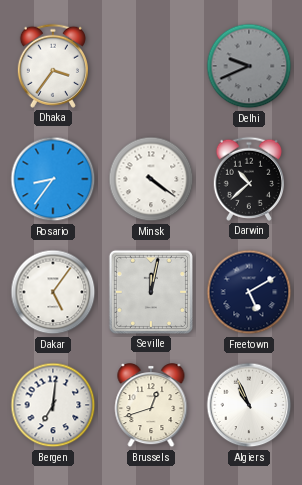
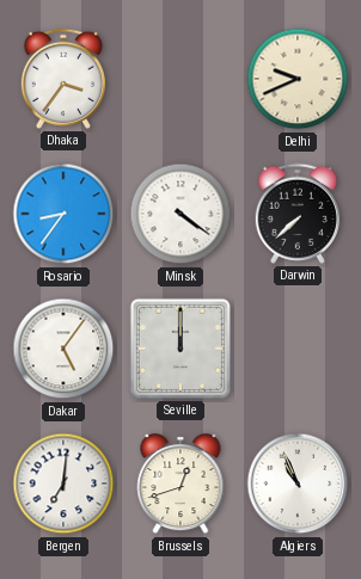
Delhi dial: grey -> cream (298, 79)
Darwin: 10:38 -> 7:38 (298, 214)
Seville: 12:02 -> 12:00 (180, 349)
Freetown: 5:10 -> none (249, 292)
